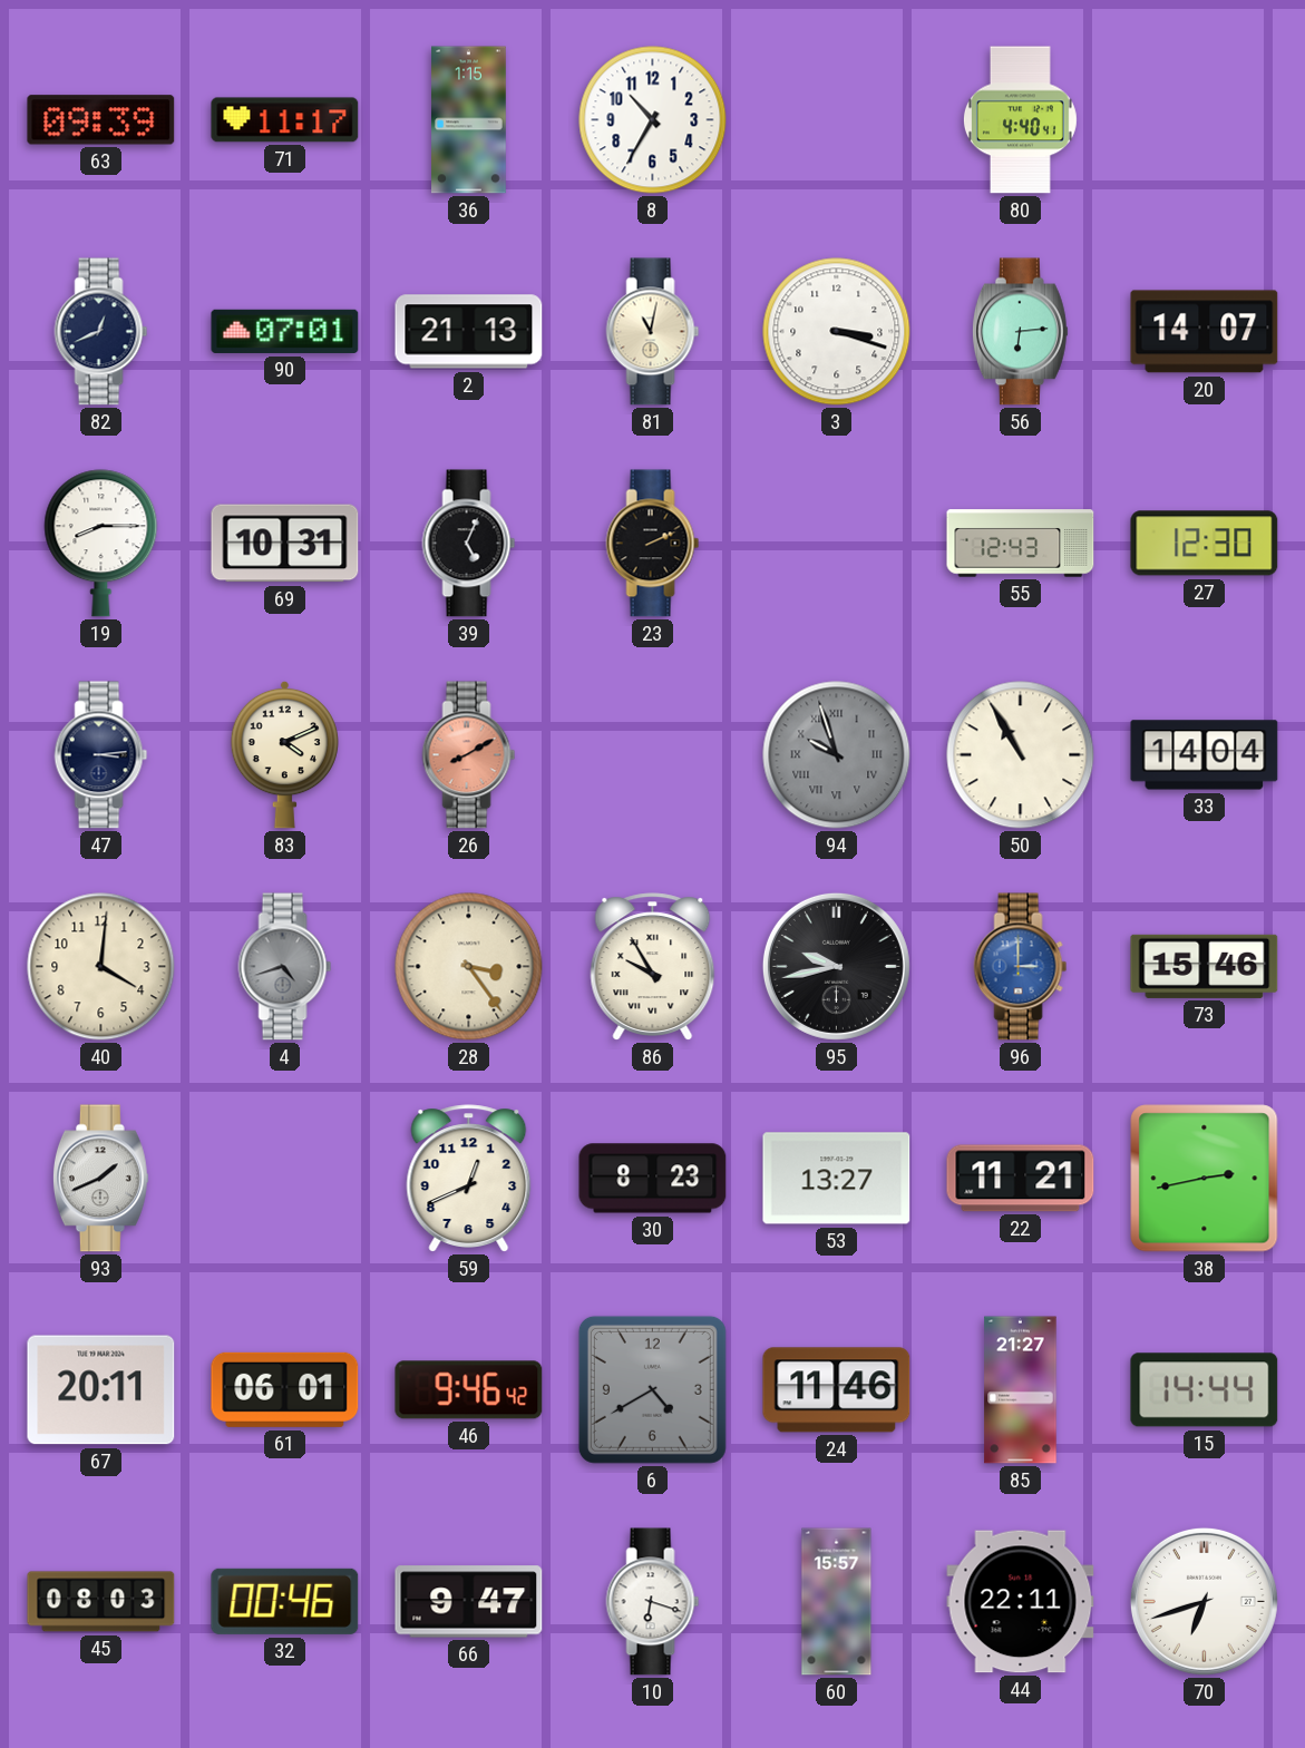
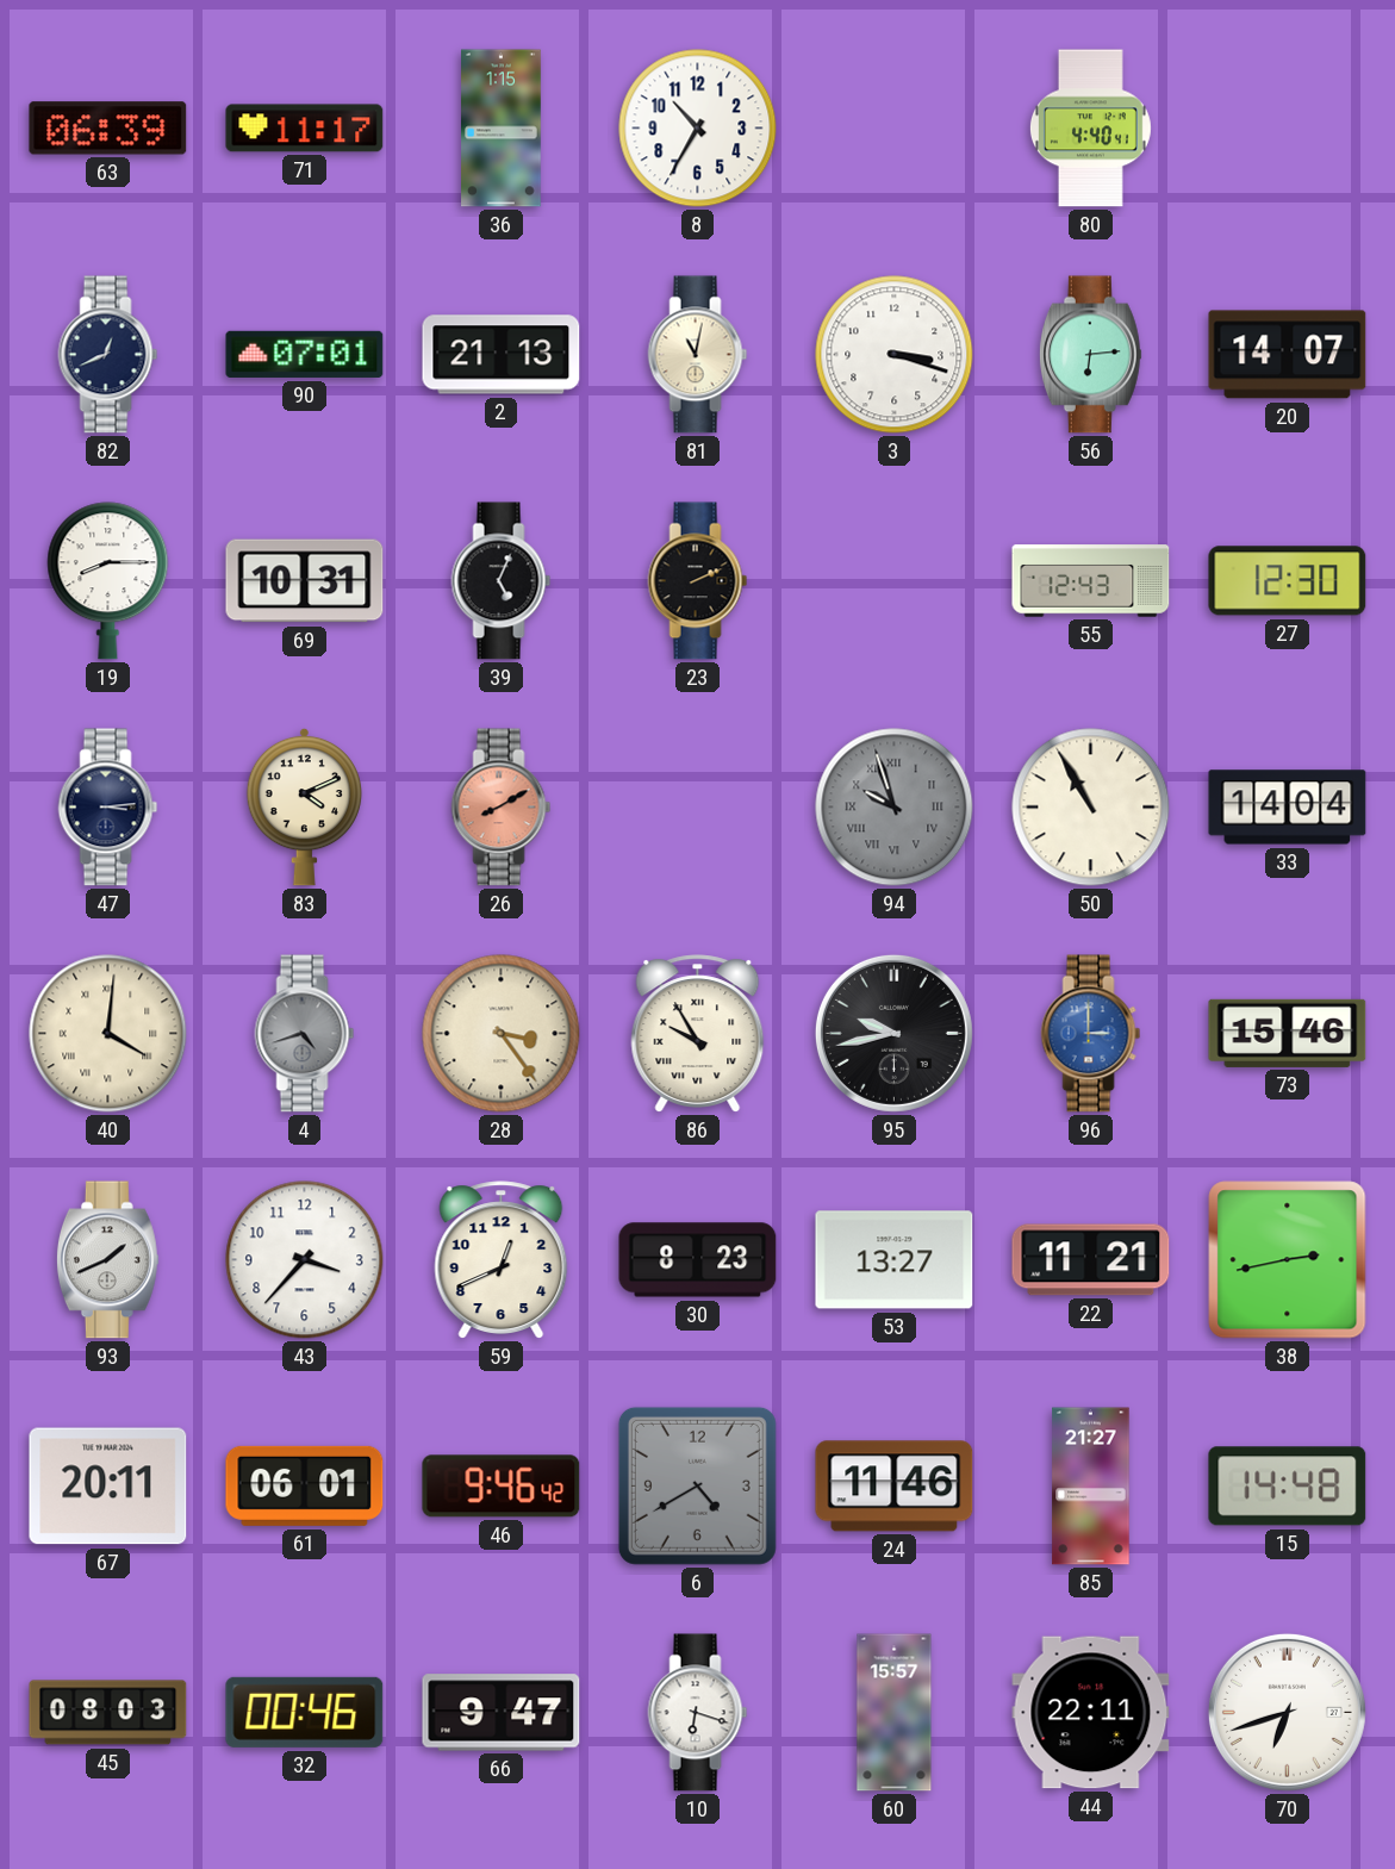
63: 09:39 -> 06:39 (108, 129)
40 numerals: Arabic -> Roman (108, 1034)
43: none -> 3:37 (305, 1260)
15: 14:44 -> 14:48 (1288, 1487)
